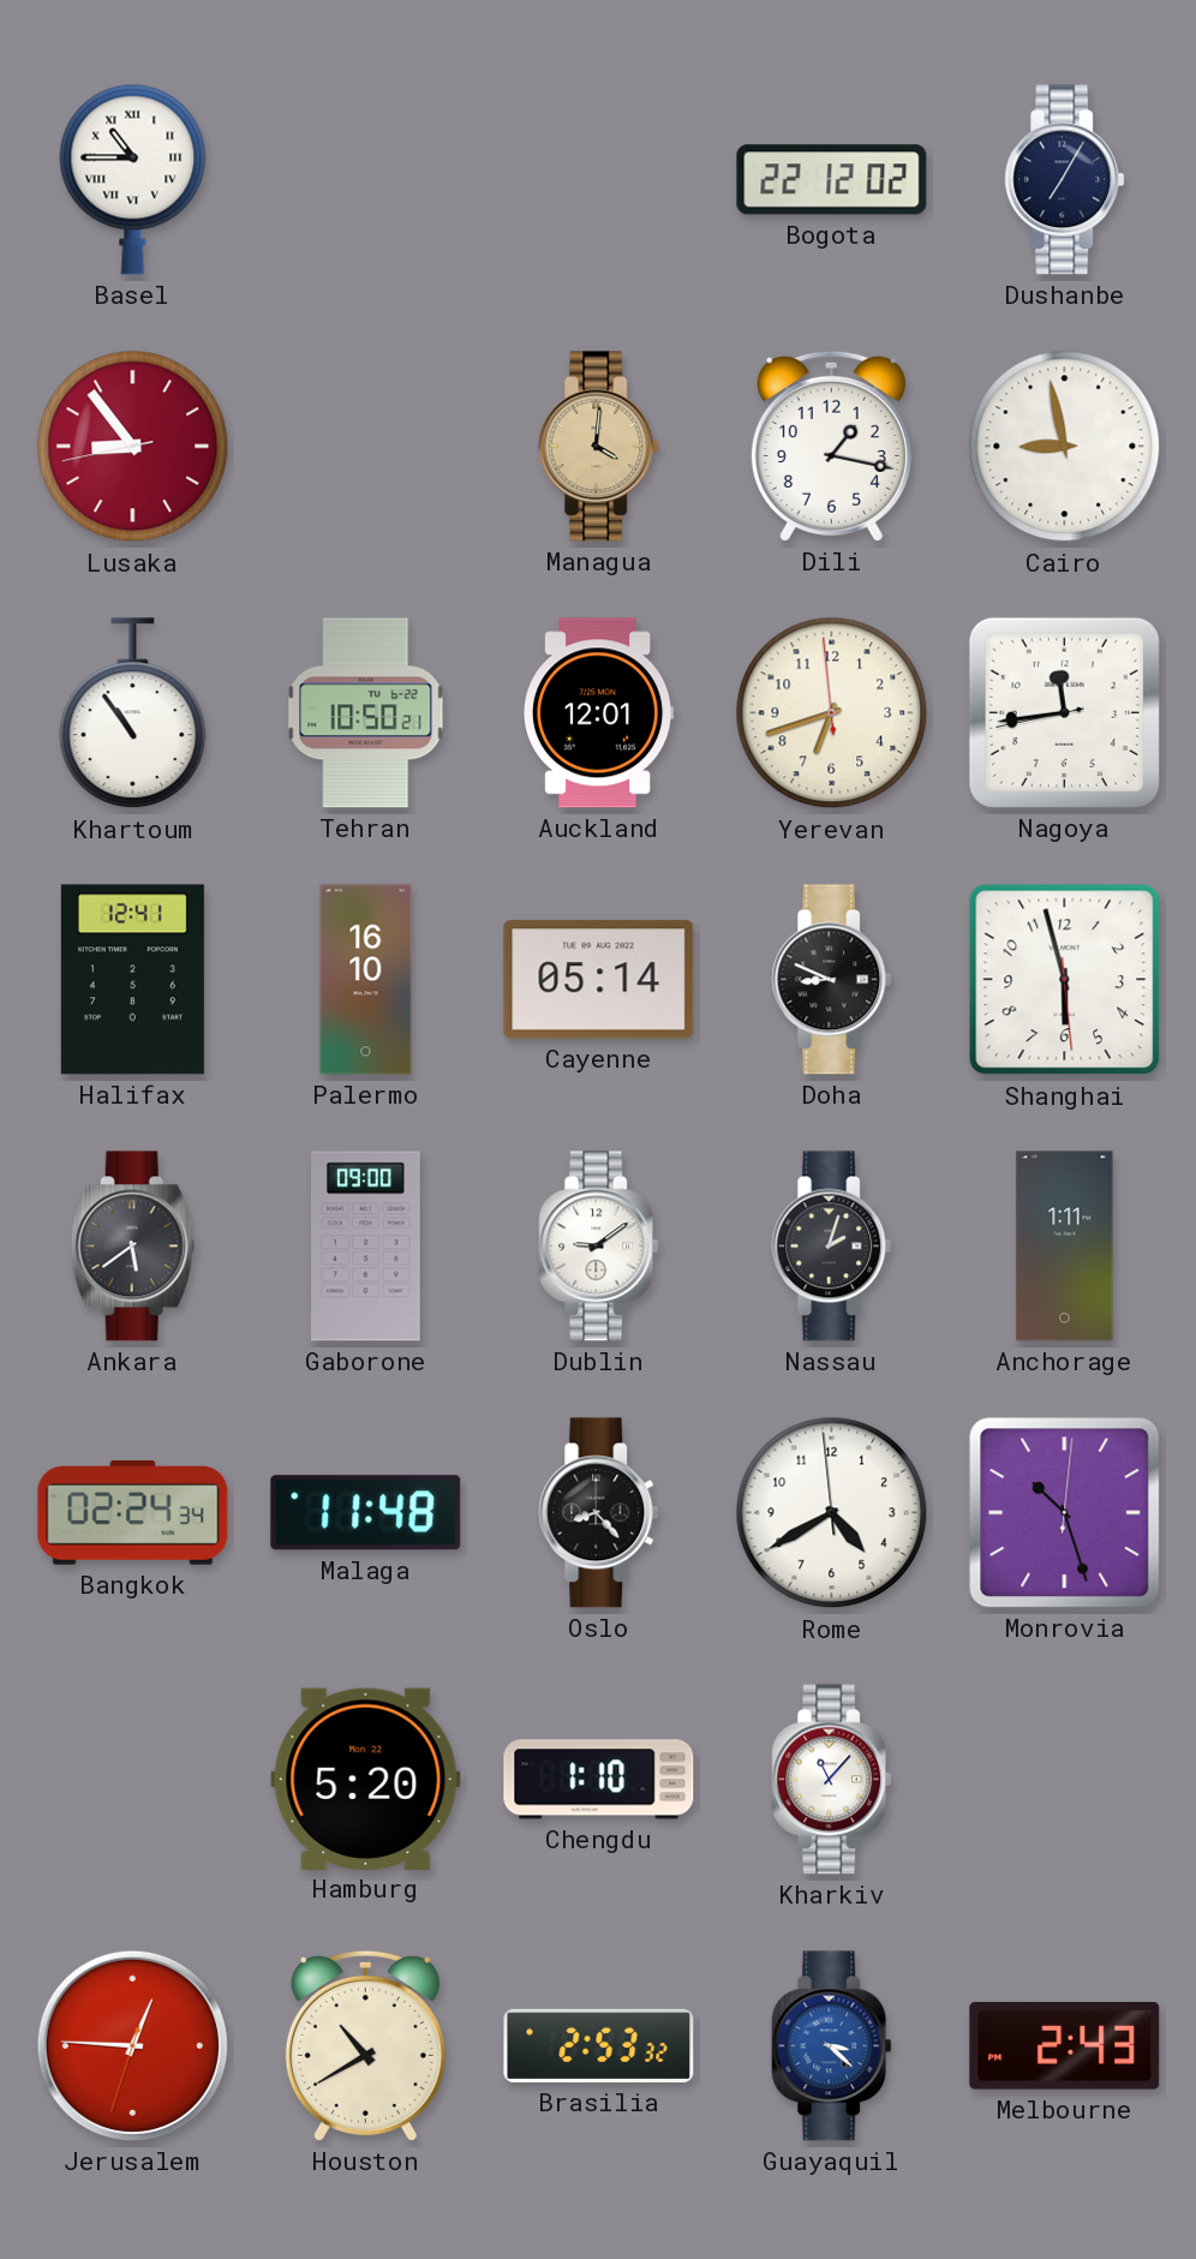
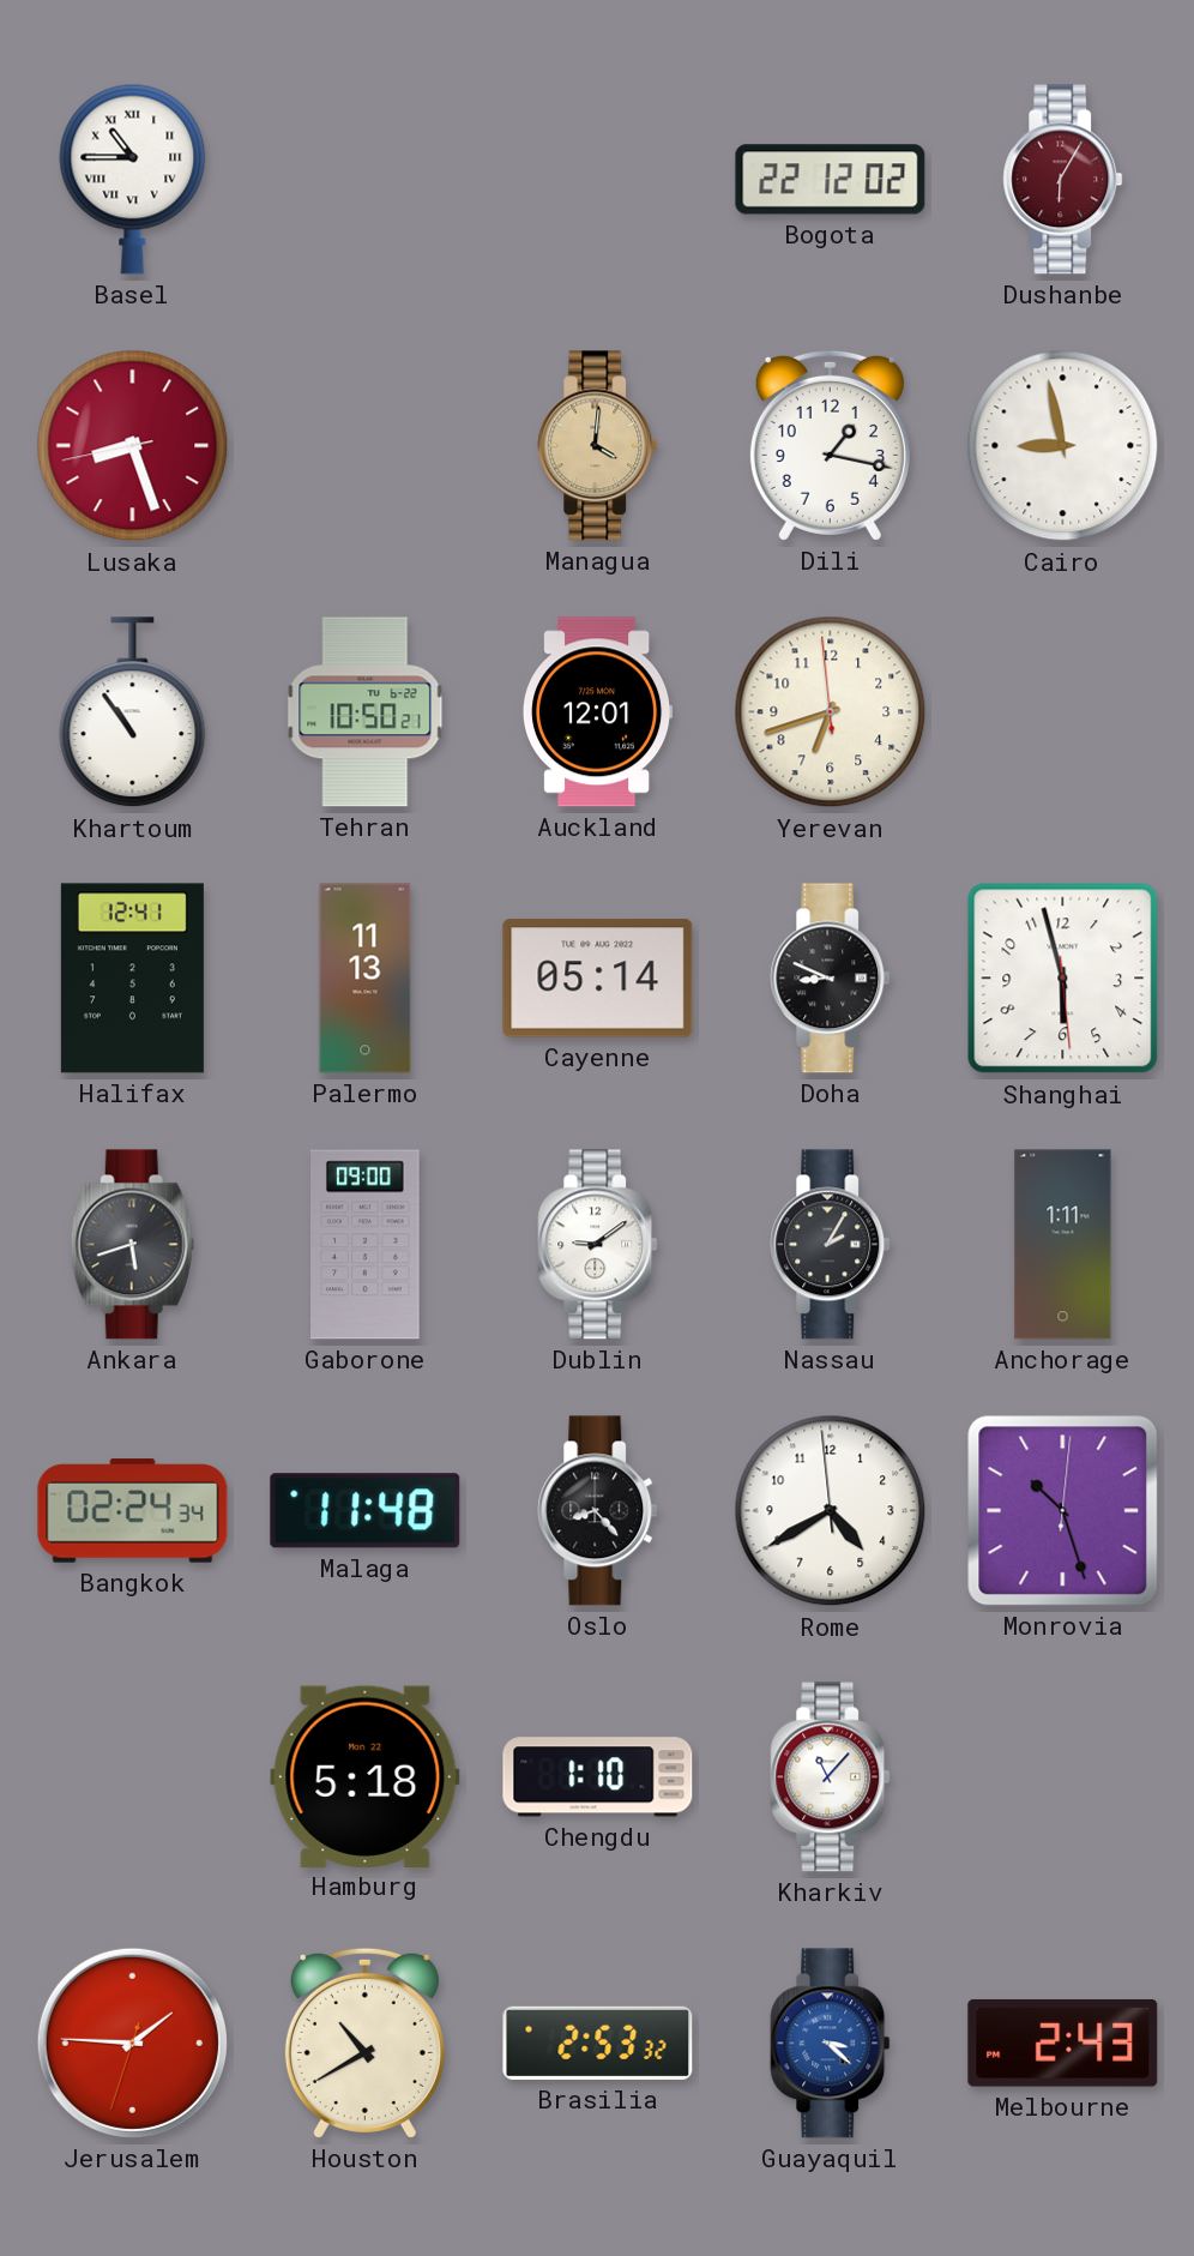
Dushanbe: 7:05 -> 6:05 (1063, 180)
Dushanbe dial: navy -> burgundy (1063, 180)
Lusaka: 8:53 -> 8:26 (133, 446)
Nagoya: 11:43 -> none (1064, 712)
Palermo: 16:10 -> 11:13 (366, 979)
Ankara: 5:39 -> 5:42 (132, 1245)
Nassau: 2:03 -> 2:05 (831, 1245)
Hamburg: 5:20 -> 5:18 (366, 1776)
Jerusalem: 12:45 -> 1:45 (132, 2043)
